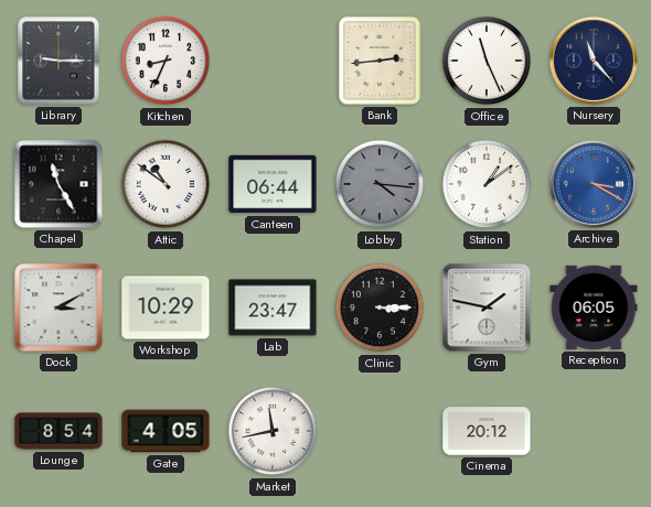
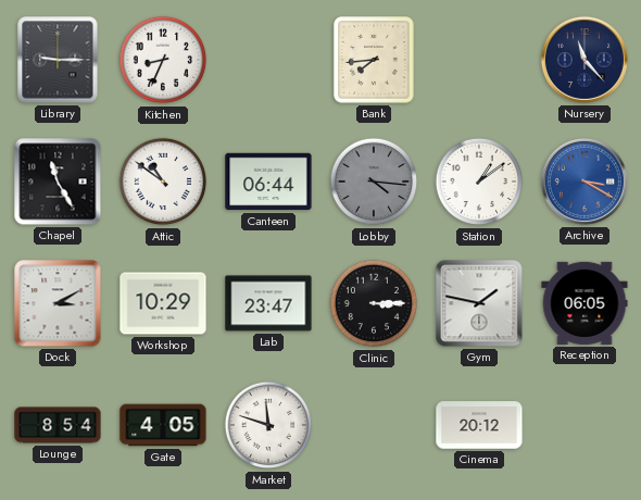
Bank: 2:44 -> 7:44 (374, 60)
Office: 11:26 -> none (487, 61)
Market: 11:43 -> 11:48 (268, 425)
